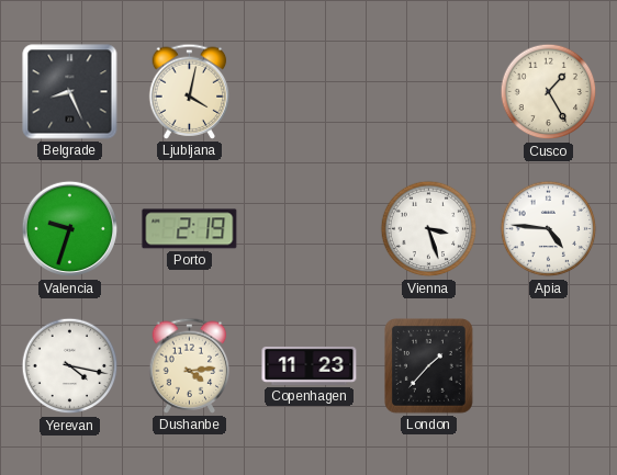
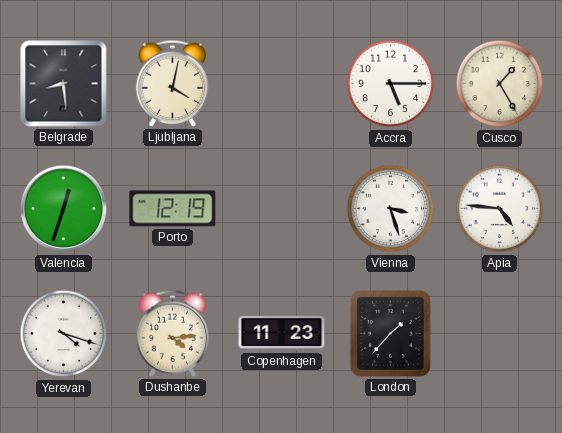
Belgrade: 8:26 -> 8:29 (64, 84)
Accra: none -> 5:15 (391, 84)
Valencia: 9:33 -> 12:33 (64, 209)
Porto: 2:19 -> 12:19 (173, 209)
Yerevan: 4:17 -> 4:18 (64, 334)
